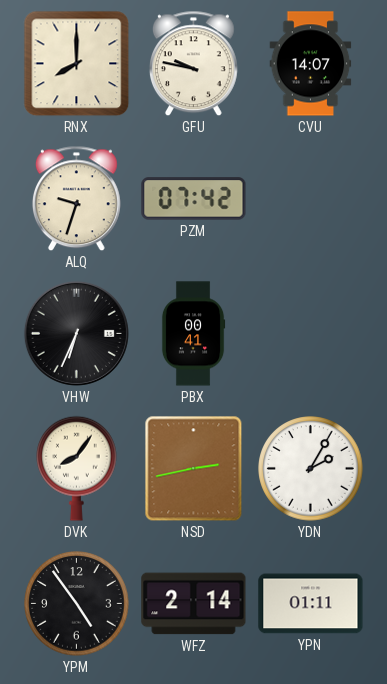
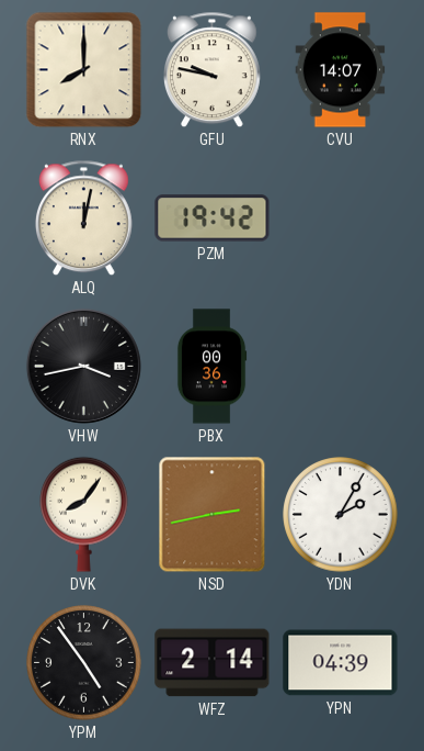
ALQ: 9:33 -> 12:02 (83, 218)
PZM: 07:42 -> 19:42 (213, 218)
VHW: 6:34 -> 3:43 (83, 366)
PBX: 00:41 -> 00:36 (211, 367)
YPN: 01:11 -> 04:39 (341, 663)
